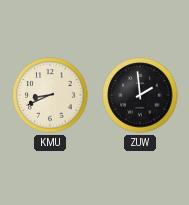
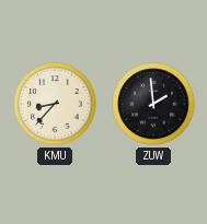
KMU: 8:41 -> 8:37 (55, 104)
